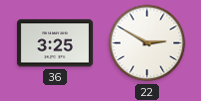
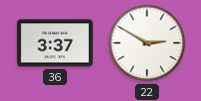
36: 3:25 -> 3:37 (55, 43)
